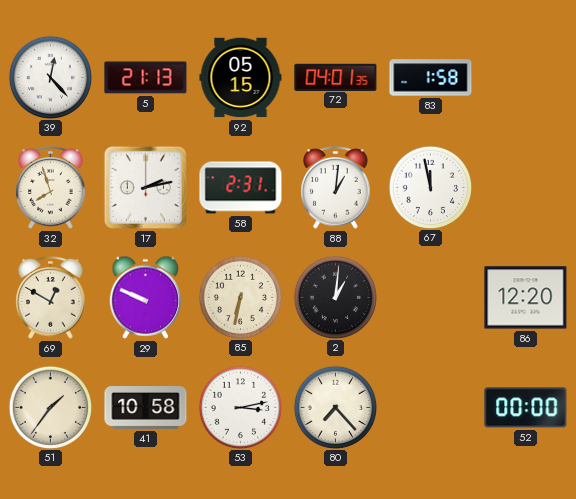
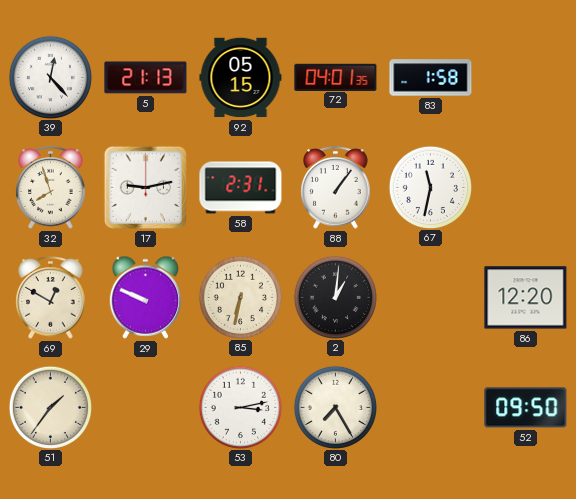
17: 2:13 -> 9:13 (145, 187)
88: 1:01 -> 1:06 (336, 188)
67: 11:58 -> 11:32 (430, 187)
41: 10:58 -> none (146, 408)
80: 7:23 -> 7:25 (335, 407)
52: 00:00 -> 09:50 (526, 408)
